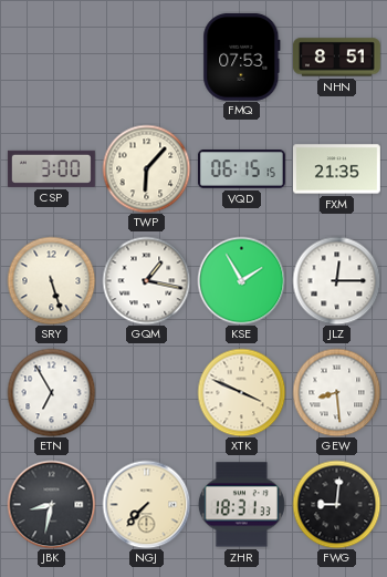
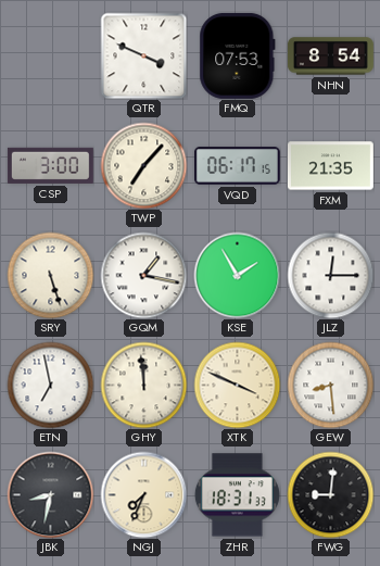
QTR: none -> 3:49 (143, 55)
NHN: 8:51 -> 8:54 (330, 56)
TWP: 6:07 -> 7:07 (143, 165)
VQD: 06:15 -> 06:17 (237, 166)
ETN: 6:55 -> 6:58 (50, 385)
GHY: none -> 11:59 (143, 385)
NGJ: 7:37 -> 7:34 (143, 494)
